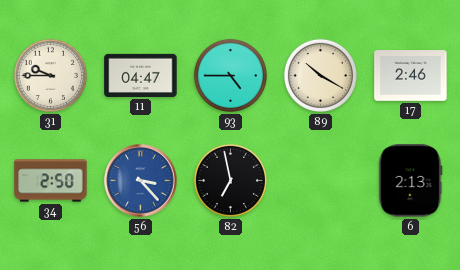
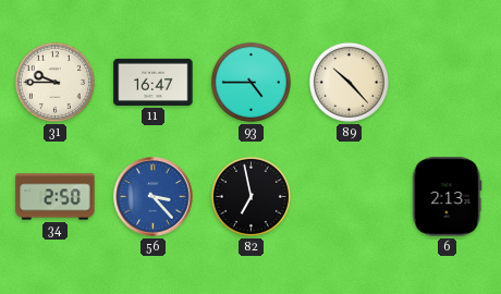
11: 04:47 -> 16:47 (154, 82)
89: 10:20 -> 10:23 (349, 82)
17: 2:46 -> none (411, 76)
